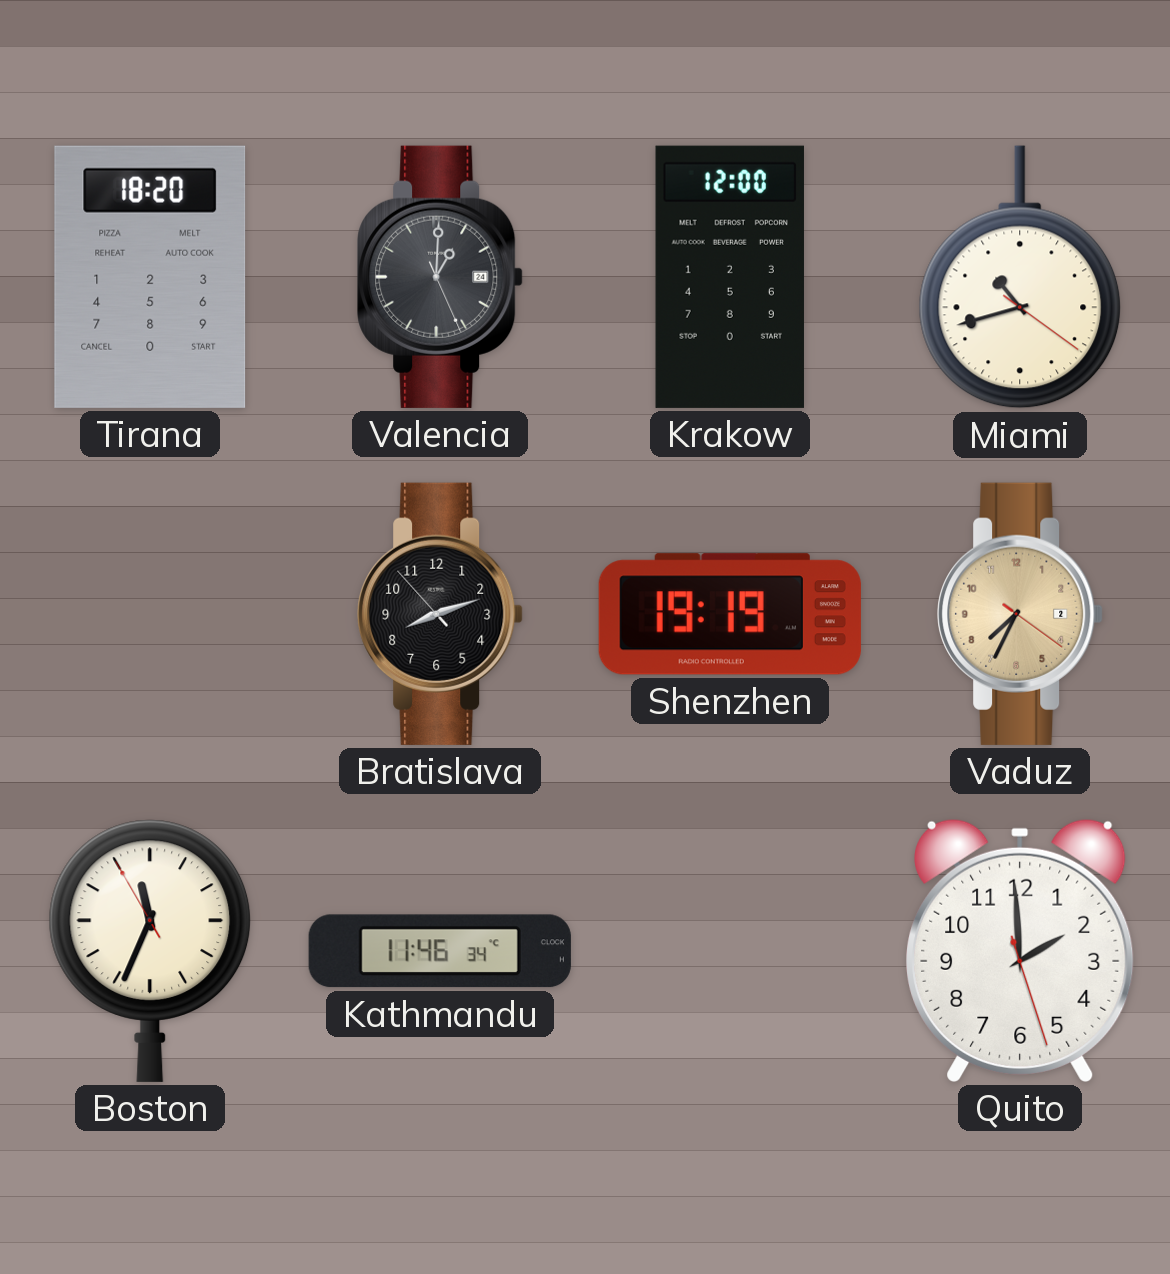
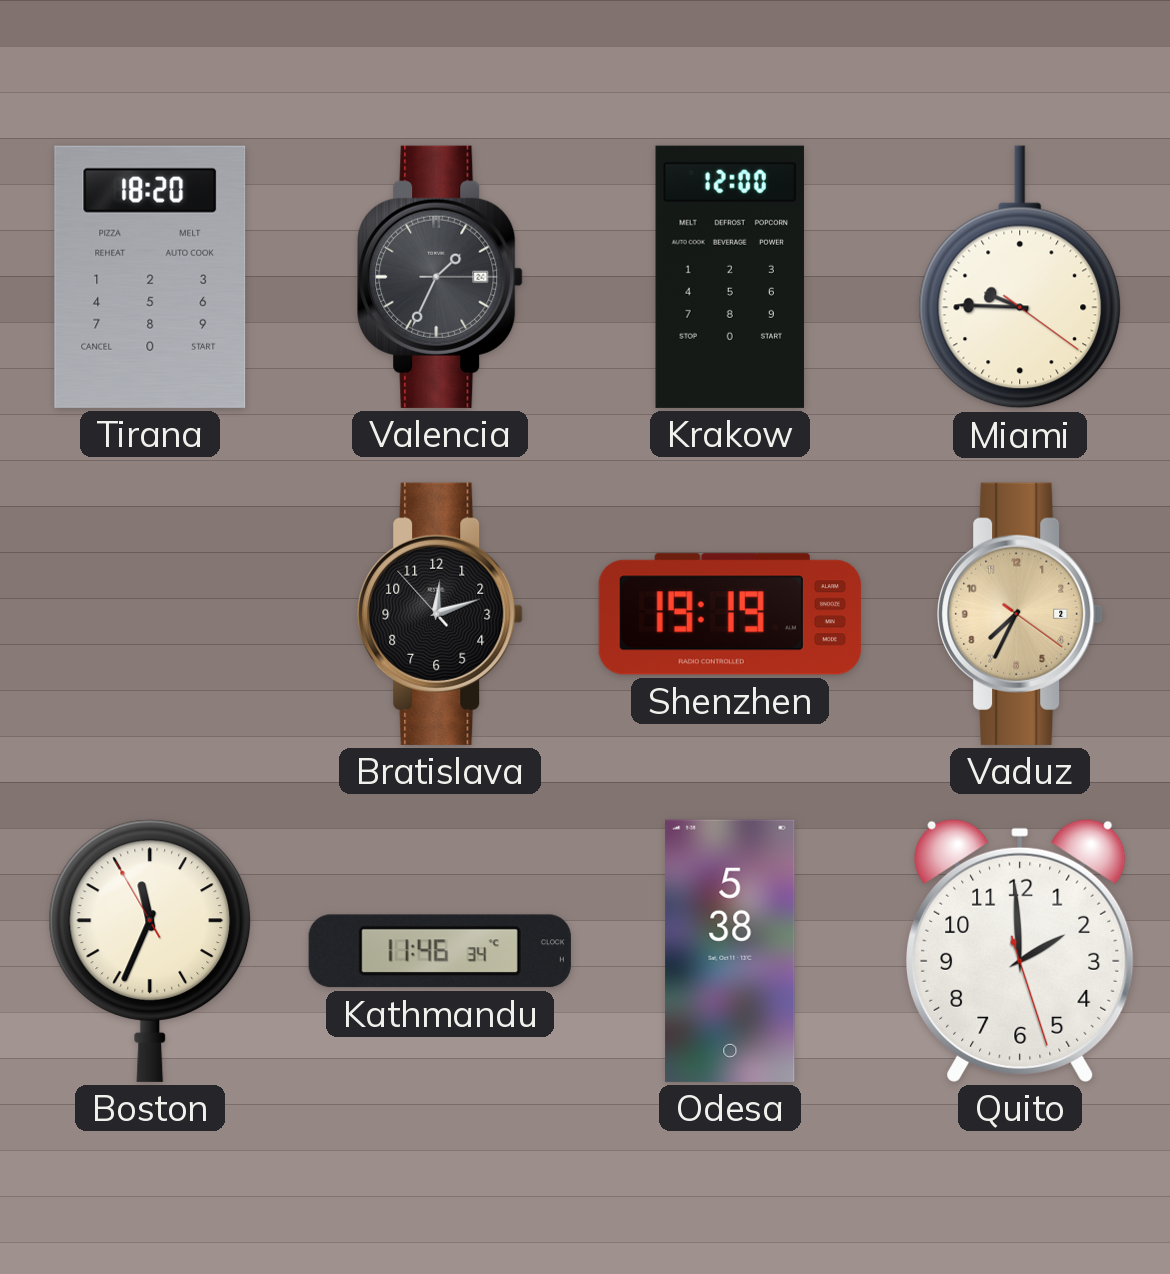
Valencia: 1:00 -> 1:34 (440, 277)
Miami: 10:42 -> 9:45 (1020, 277)
Bratislava: 8:11 -> 12:11 (440, 614)
Odesa: none -> 5:38 (730, 951)
